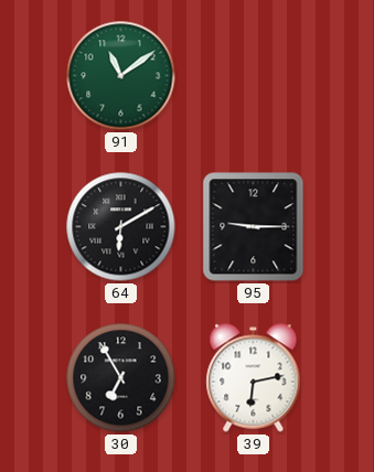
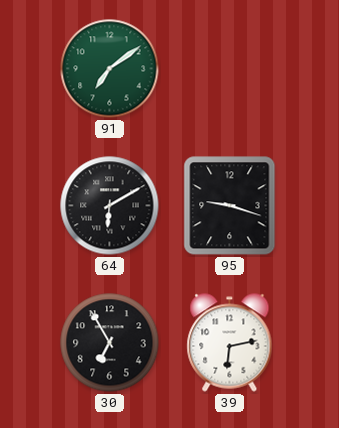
91: 11:09 -> 7:09 (110, 69)
95: 9:15 -> 9:18 (230, 206)
